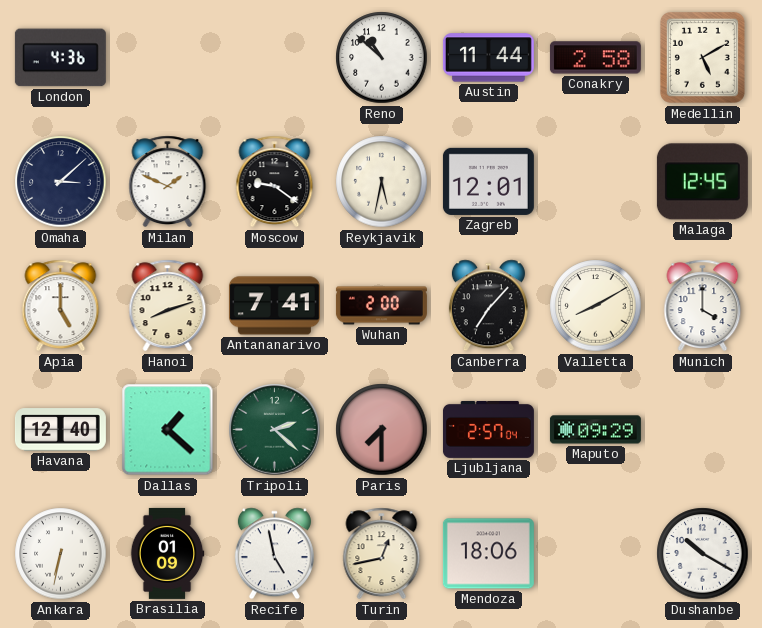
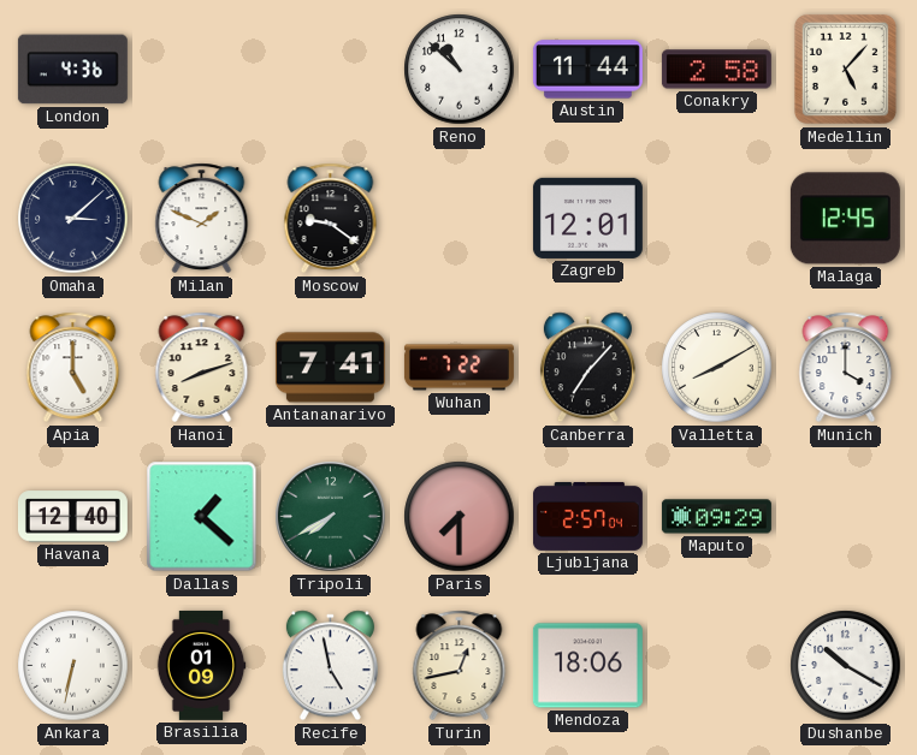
Medellin: 5:10 -> 5:07 (845, 69)
Reykjavik: 5:32 -> none (382, 182)
Wuhan: 2:00 -> 7:22 (458, 368)
Tripoli: 2:22 -> 7:40 (331, 517)
